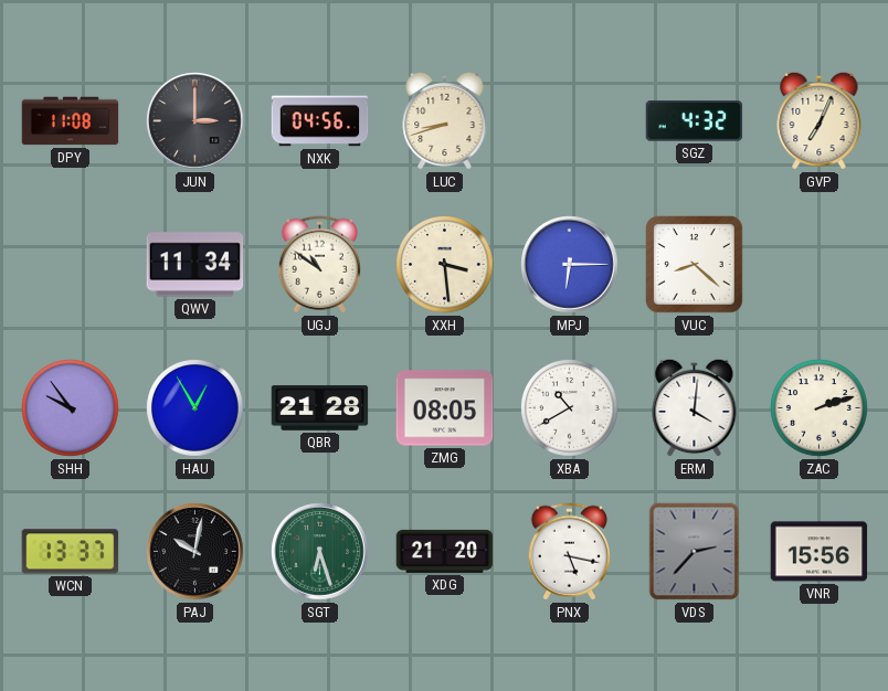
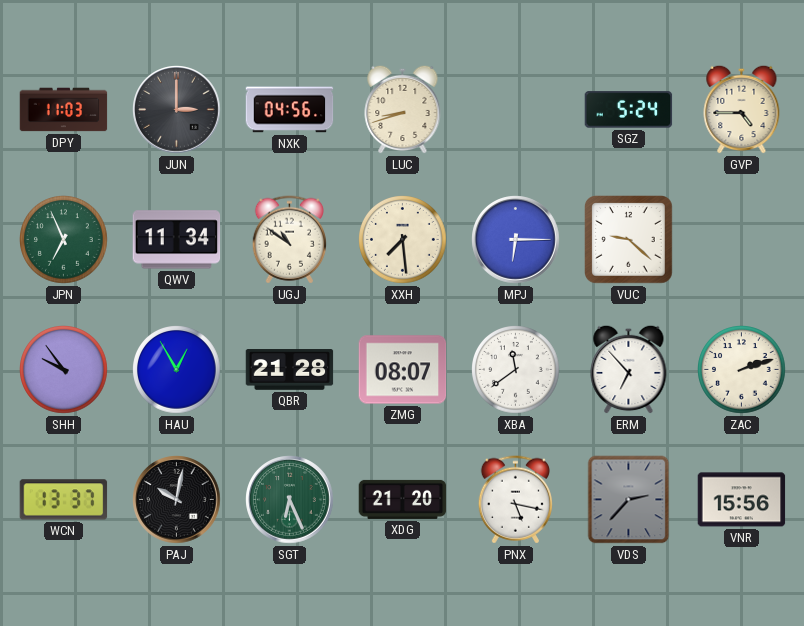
DPY: 11:08 -> 11:03 (64, 110)
SGZ: 4:32 -> 5:24 (629, 110)
GVP: 7:04 -> 4:45 (742, 109)
JPN: none -> 6:56 (64, 240)
XXH: 3:29 -> 7:29 (403, 240)
VUC: 8:22 -> 9:22 (629, 240)
ZMG: 08:05 -> 08:07 (403, 370)
XBA: 10:40 -> 11:39 (516, 370)
ERM: 4:01 -> 6:53 (629, 369)
SGT: 6:27 -> 6:26 (290, 500)
